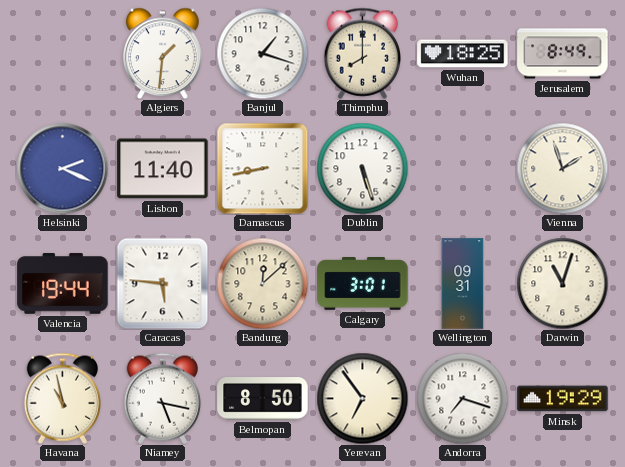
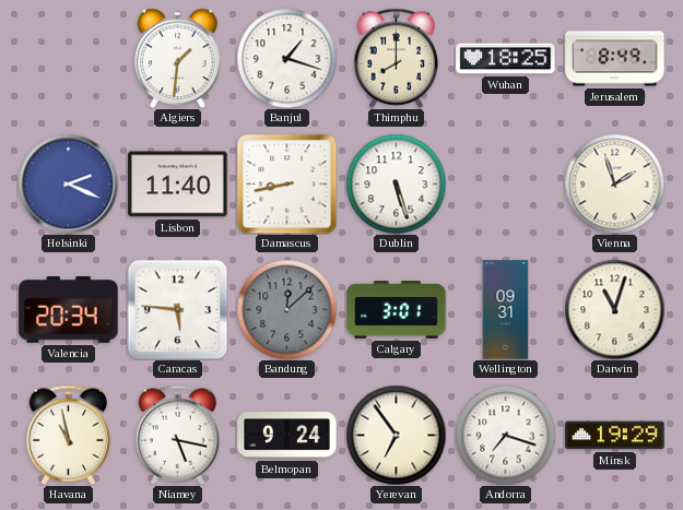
Valencia: 19:44 -> 20:34 (69, 310)
Bandung dial: cream -> grey (286, 309)
Belmopan: 8:50 -> 9:24 (287, 436)
